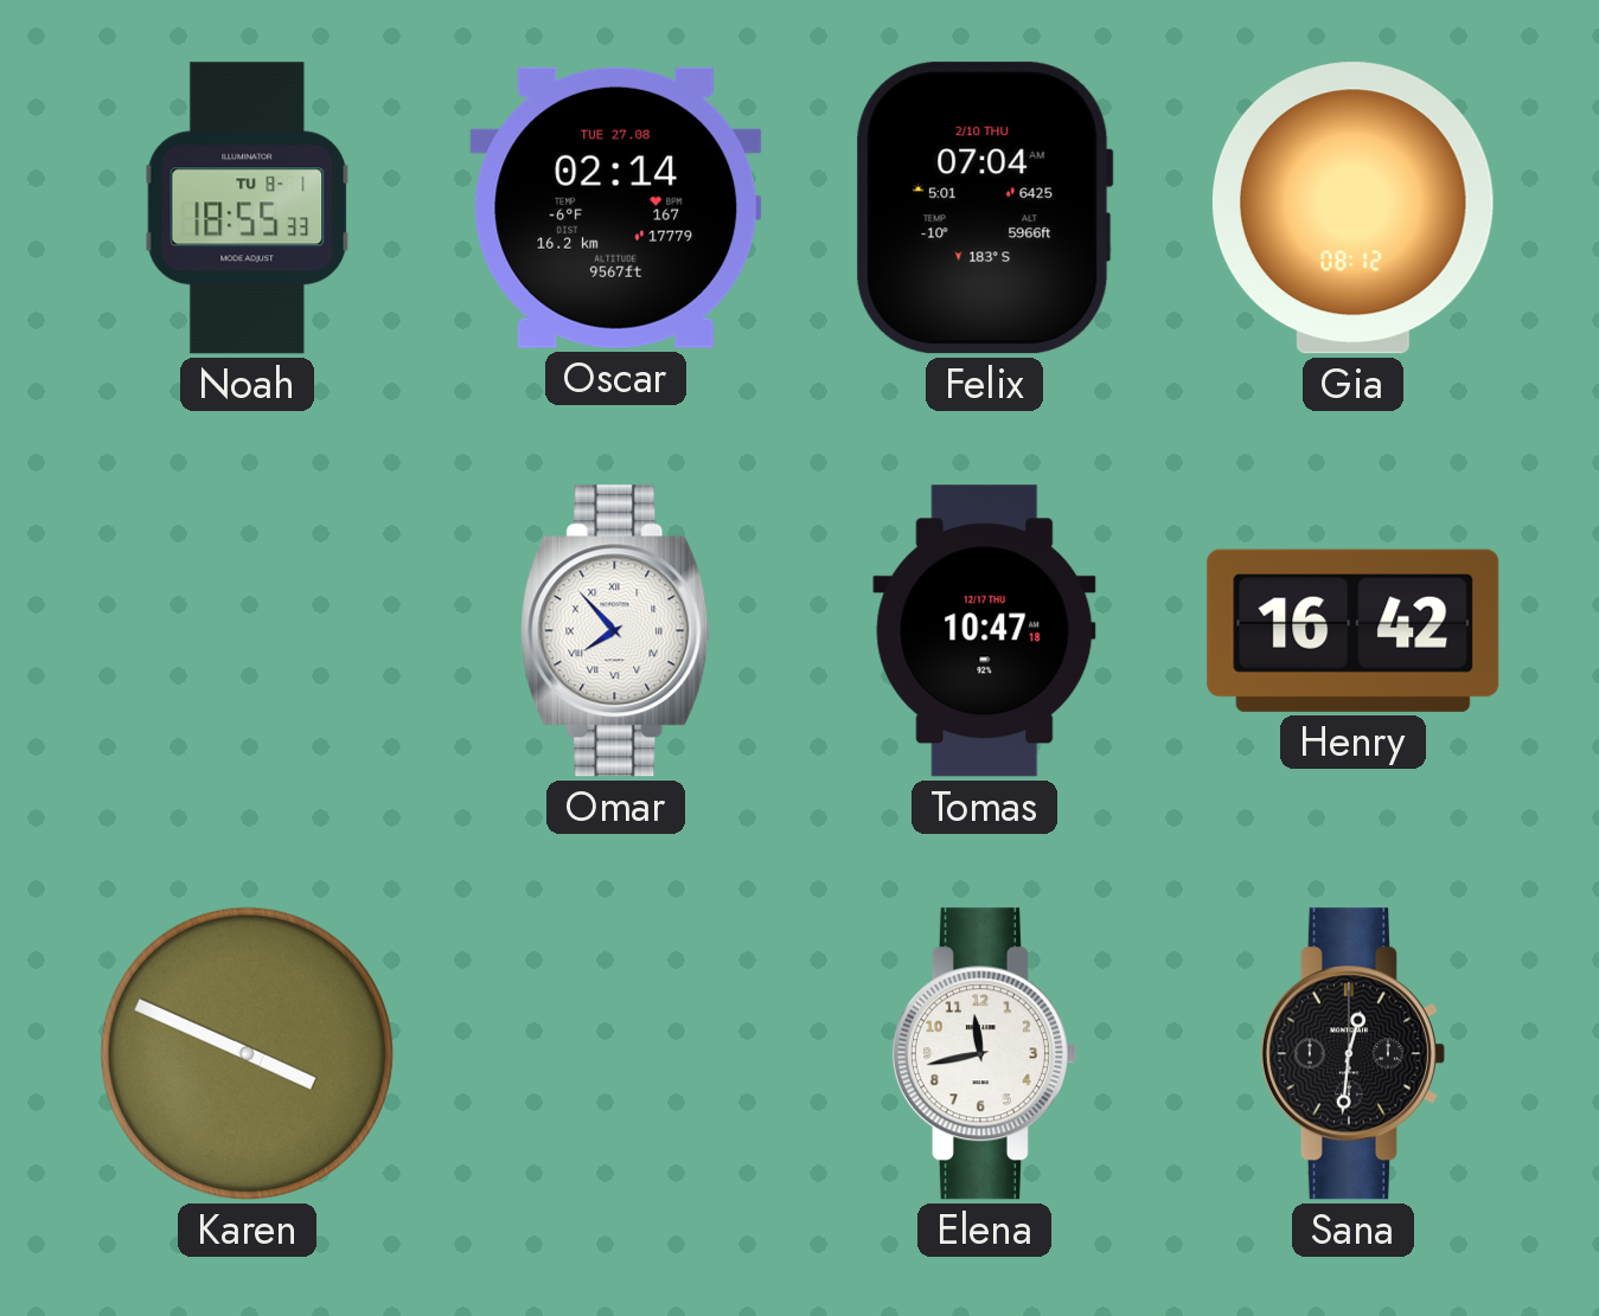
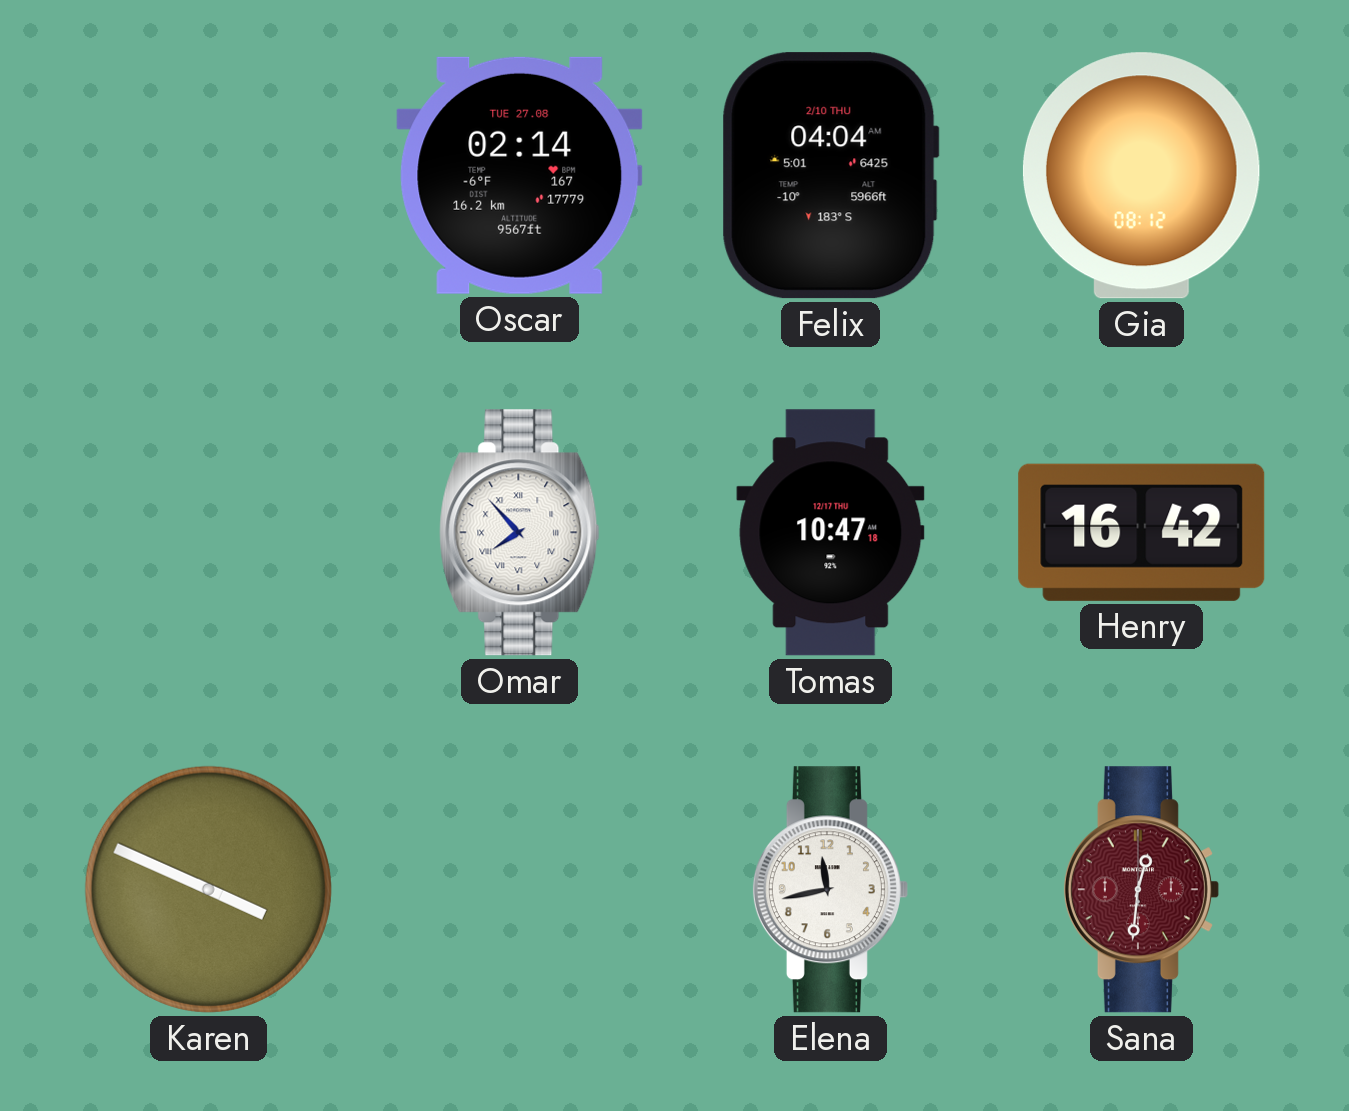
Noah: 18:55 -> none (248, 208)
Felix: 07:04 -> 04:04 (830, 176)
Sana dial: black -> burgundy (1141, 890)
